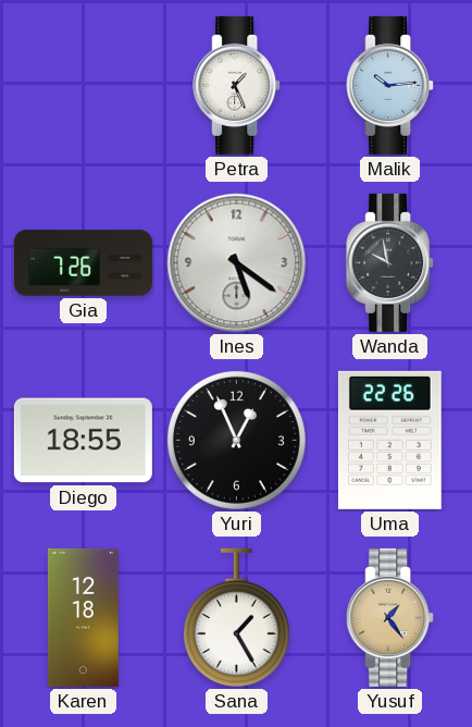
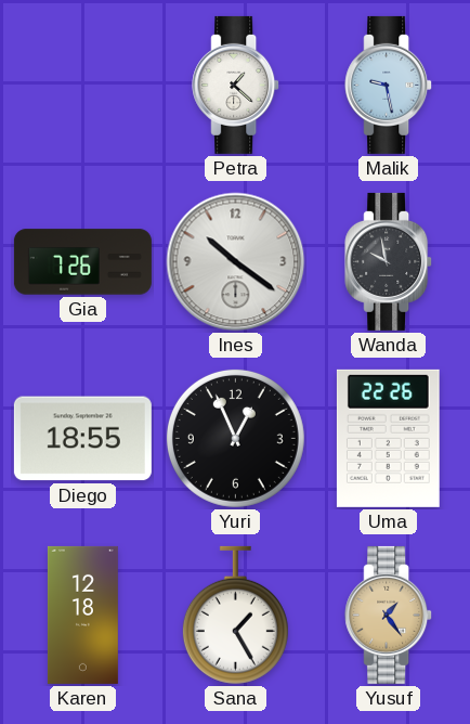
Petra: 1:26 -> 1:22 (236, 85)
Malik: 10:14 -> 9:28 (389, 85)
Ines: 5:21 -> 10:21 (236, 262)
